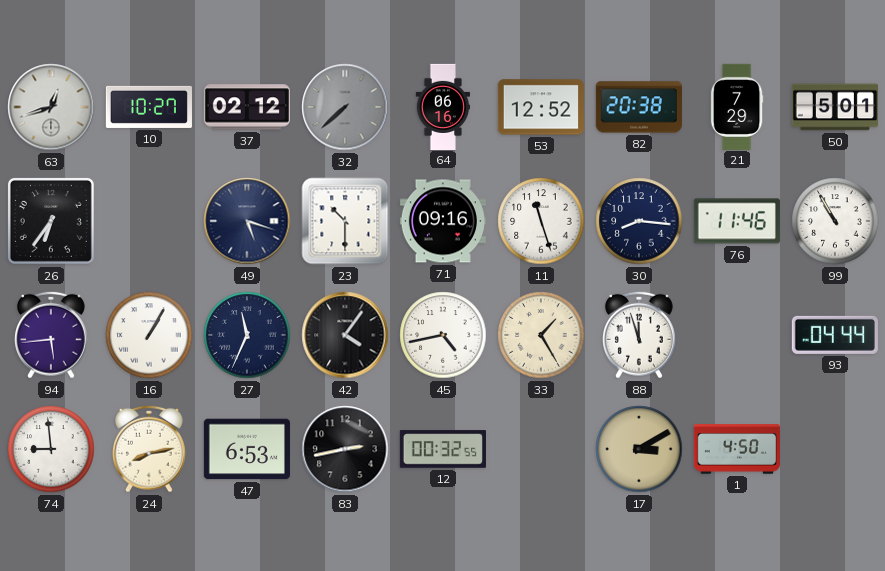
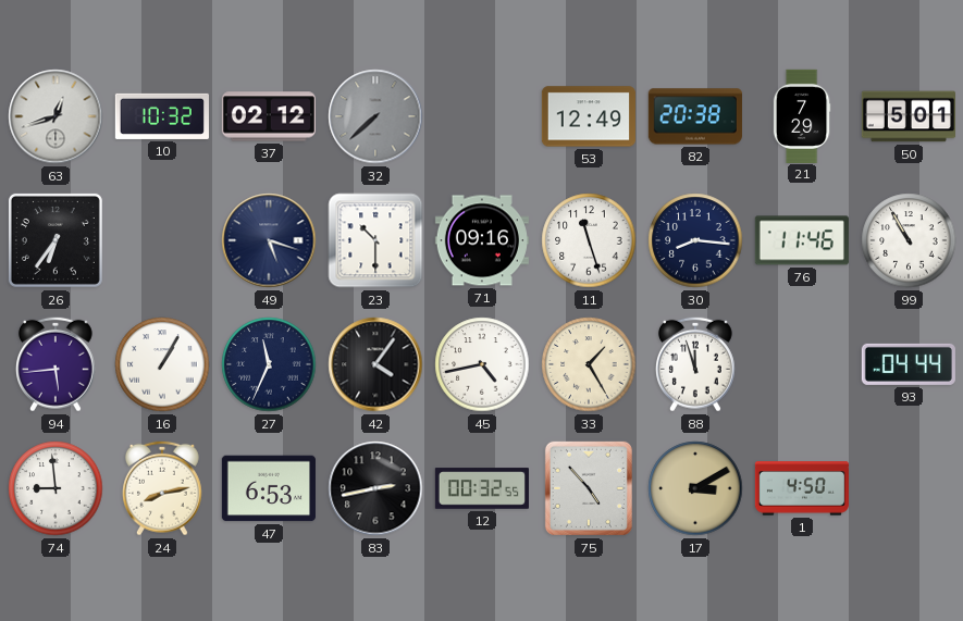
10: 10:27 -> 10:32 (162, 116)
64: 06:16 -> none (443, 106)
53: 12:52 -> 12:49 (589, 116)
75: none -> 4:53 (589, 488)
